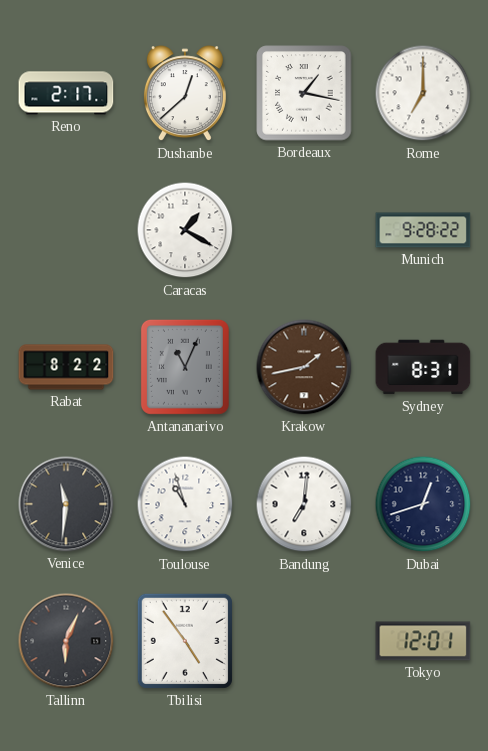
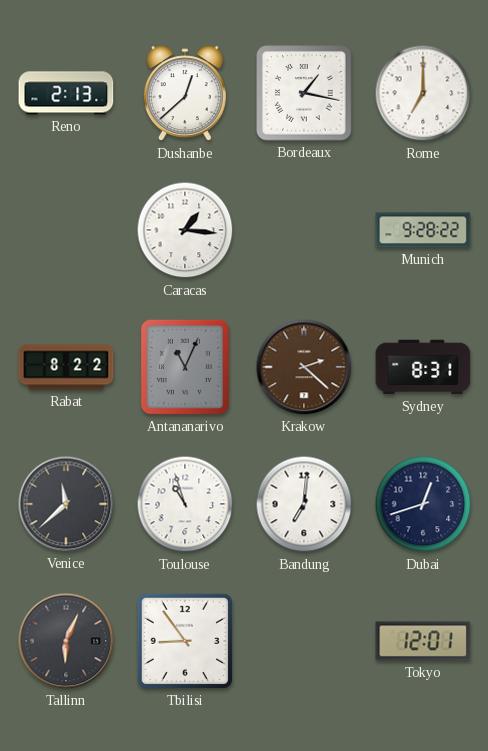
Reno: 2:17 -> 2:13 (66, 93)
Caracas: 1:20 -> 1:16 (185, 230)
Krakow: 1:43 -> 2:22 (304, 367)
Venice: 11:31 -> 11:38 (66, 504)
Tbilisi: 4:54 -> 8:54 (185, 641)
